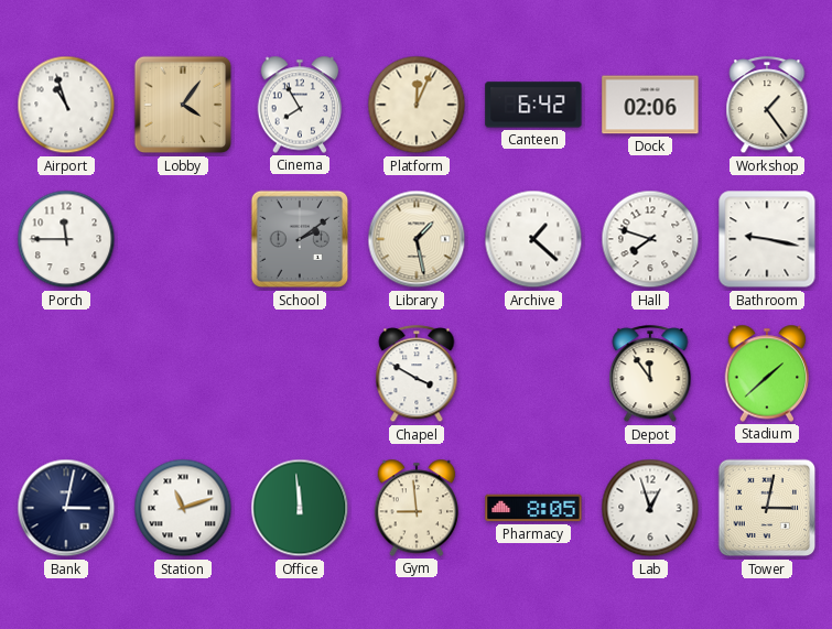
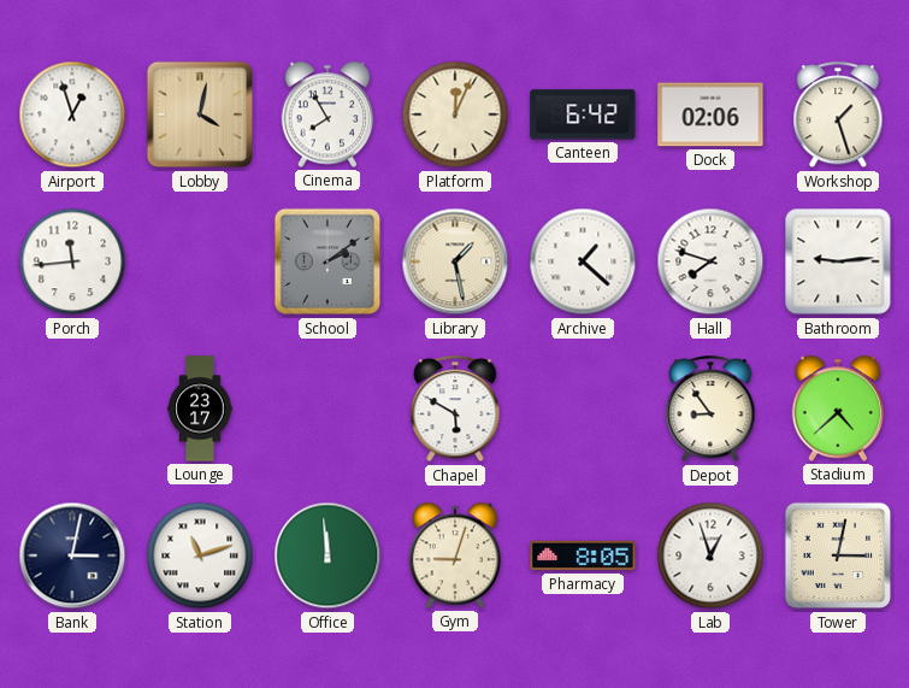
Airport: 10:57 -> 12:57 (72, 114)
Lobby: 4:06 -> 4:02 (200, 114)
Workshop: 1:24 -> 1:27 (838, 116)
Porch: 11:45 -> 11:44 (72, 261)
Bathroom: 9:17 -> 9:14 (838, 261)
Lounge: none -> 23:17 (200, 408)
Chapel: 3:50 -> 5:50 (455, 410)
Depot: 11:54 -> 8:54 (710, 410)
Stadium: 1:38 -> 4:38 (838, 408)
Gym: 8:59 -> 9:03 (455, 555)
